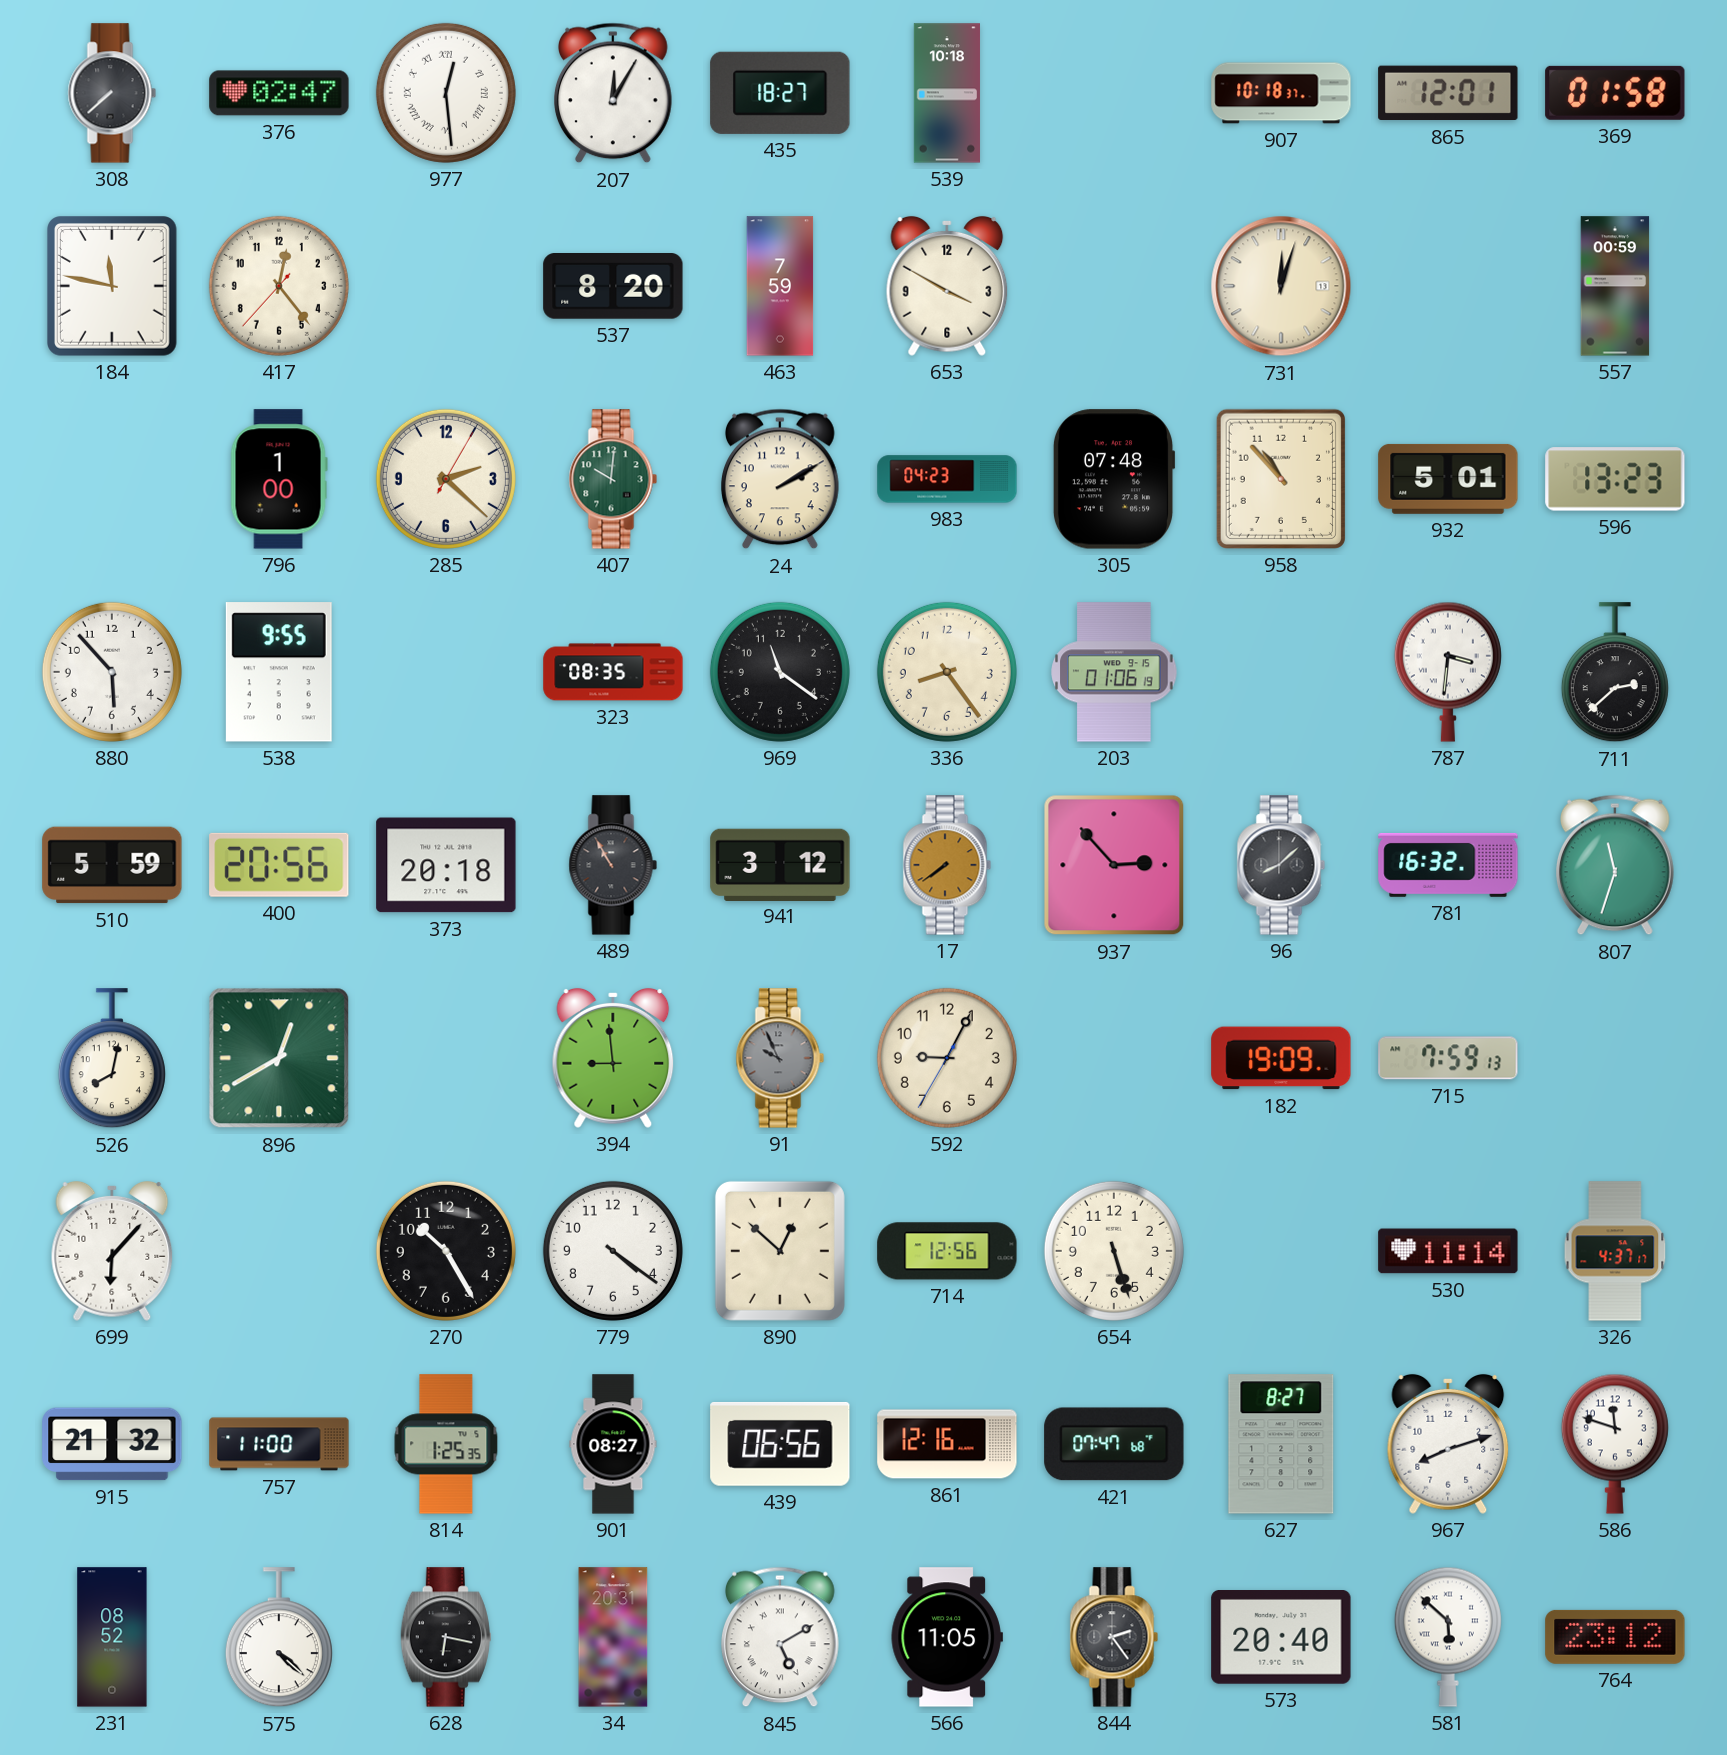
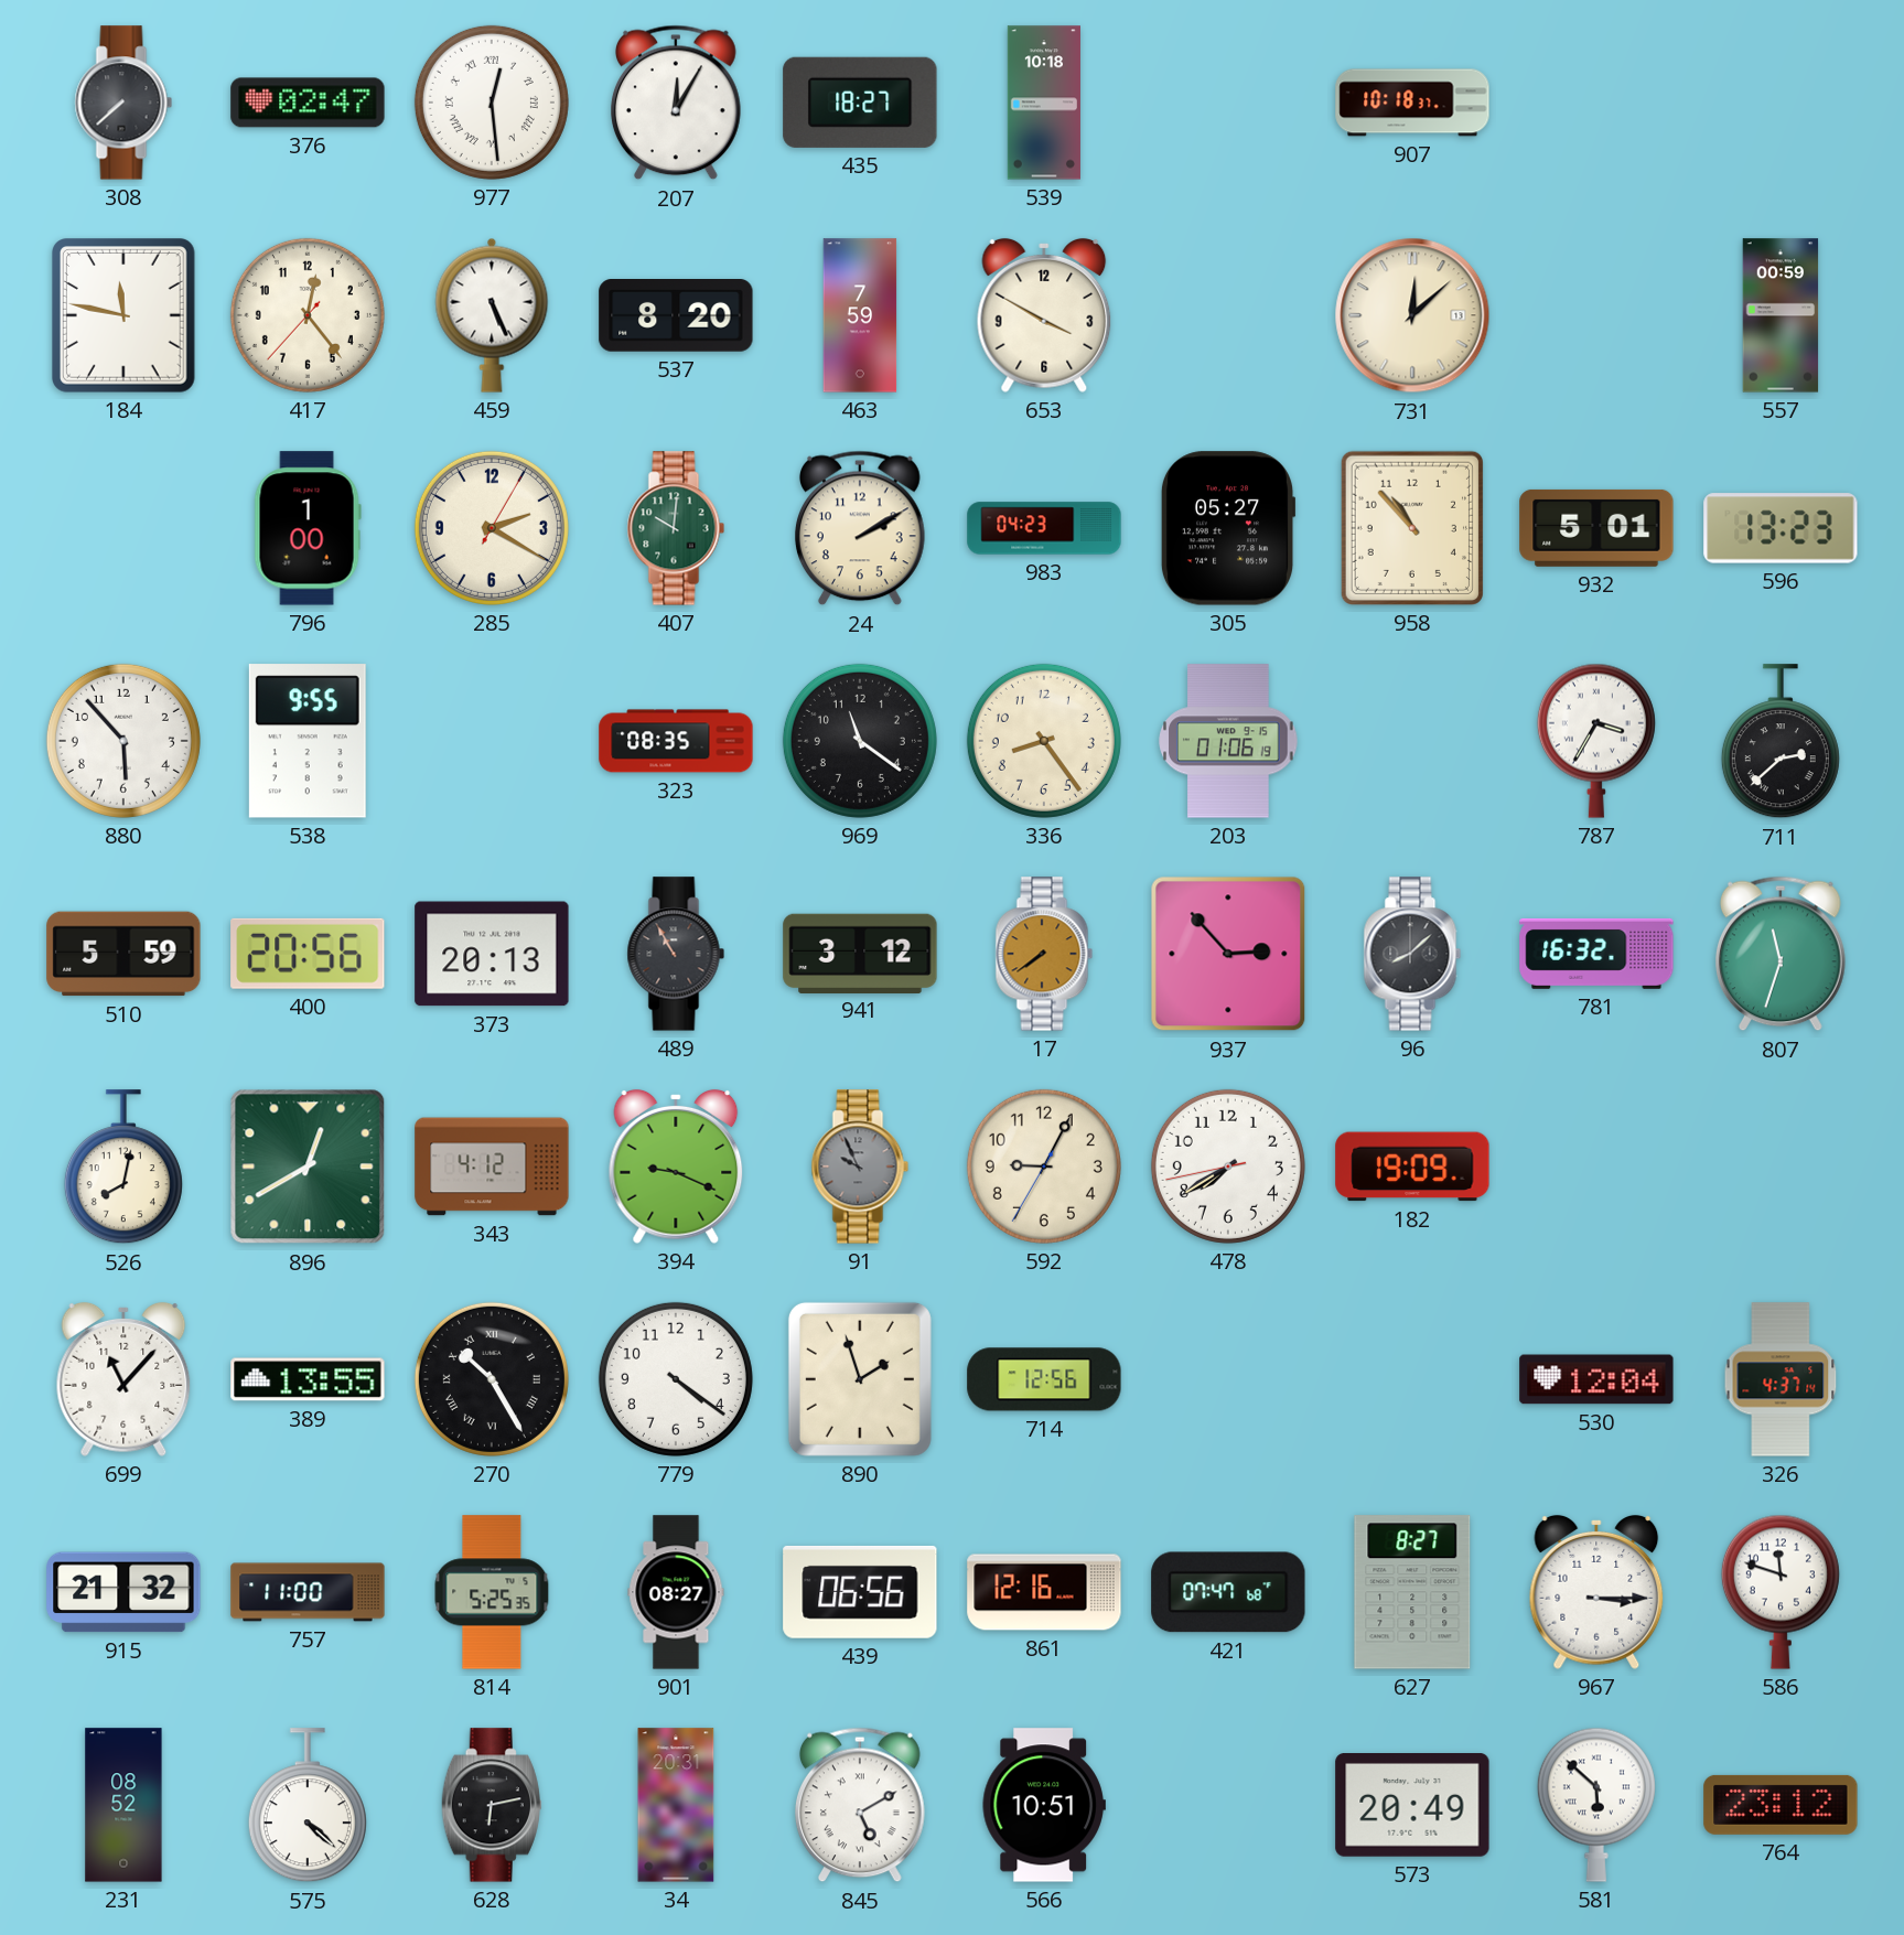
865: 12:01 -> none (1448, 93)
369: 01:58 -> none (1615, 93)
459: none -> 5:26 (492, 315)
731: 12:03 -> 12:08 (1412, 315)
285: 2:22 -> 2:20 (492, 528)
305: 07:48 -> 05:27 (1228, 528)
787: 3:31 -> 3:35 (1596, 741)
373: 20:18 -> 20:13 (492, 954)
343: none -> 4:12 (492, 1167)
394: 8:59 -> 9:19 (676, 1167)
478: none -> 7:39 (1228, 1167)
715: 7:59 -> none (1448, 1058)
699: 6:07 -> 11:07 (123, 1379)
389: none -> 13:55 (308, 1379)
270 numerals: Arabic -> Roman (492, 1379)
890: 12:52 -> 1:57 (860, 1379)
654: 5:27 -> none (1114, 1251)
530: 11:14 -> 12:04 (1596, 1379)
326: 4:37:17 -> 4:37:14 (1781, 1379)
814: 1:25 -> 5:25 (492, 1592)
967: 8:12 -> 3:15 (1596, 1592)
628: 6:17 -> 6:13 (492, 1805)
566: 11:05 -> 10:51 (1044, 1805)
844: 2:24 -> none (1114, 1637)
573: 20:40 -> 20:49 (1412, 1806)
